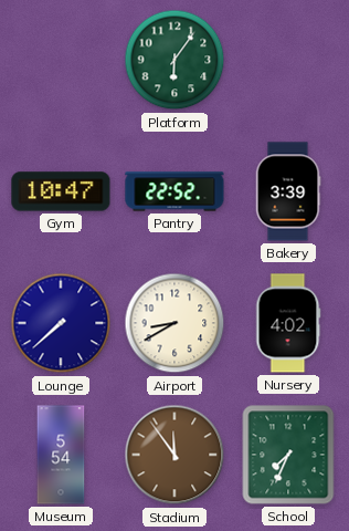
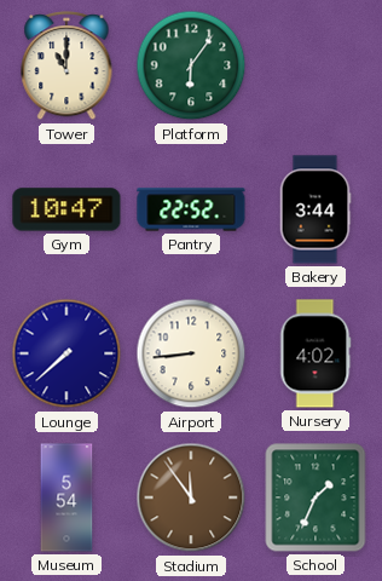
Tower: none -> 11:00 (66, 67)
Bakery: 3:39 -> 3:44 (316, 209)
Airport: 8:40 -> 8:44 (191, 353)
School: 7:34 -> 1:34 (316, 497)
